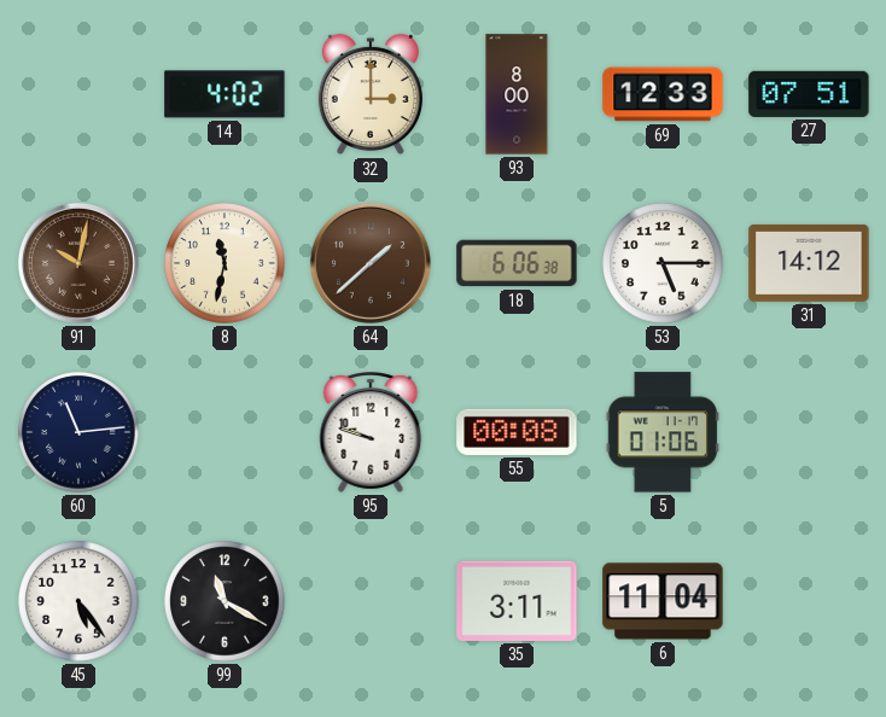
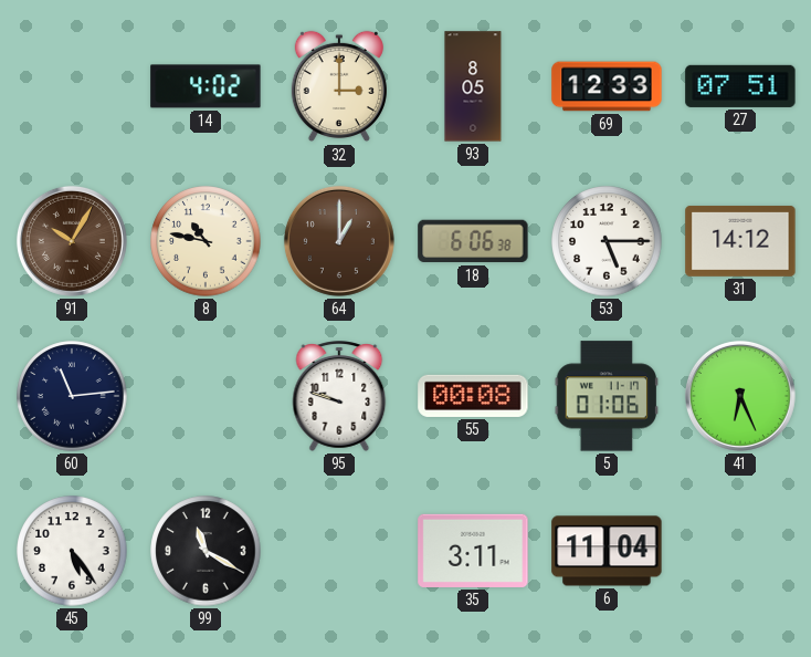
93: 8:00 -> 8:05 (473, 86)
91: 10:02 -> 10:05 (72, 241)
8: 11:32 -> 10:47 (206, 241)
64: 1:38 -> 1:00 (339, 241)
41: none -> 6:26 (740, 396)
